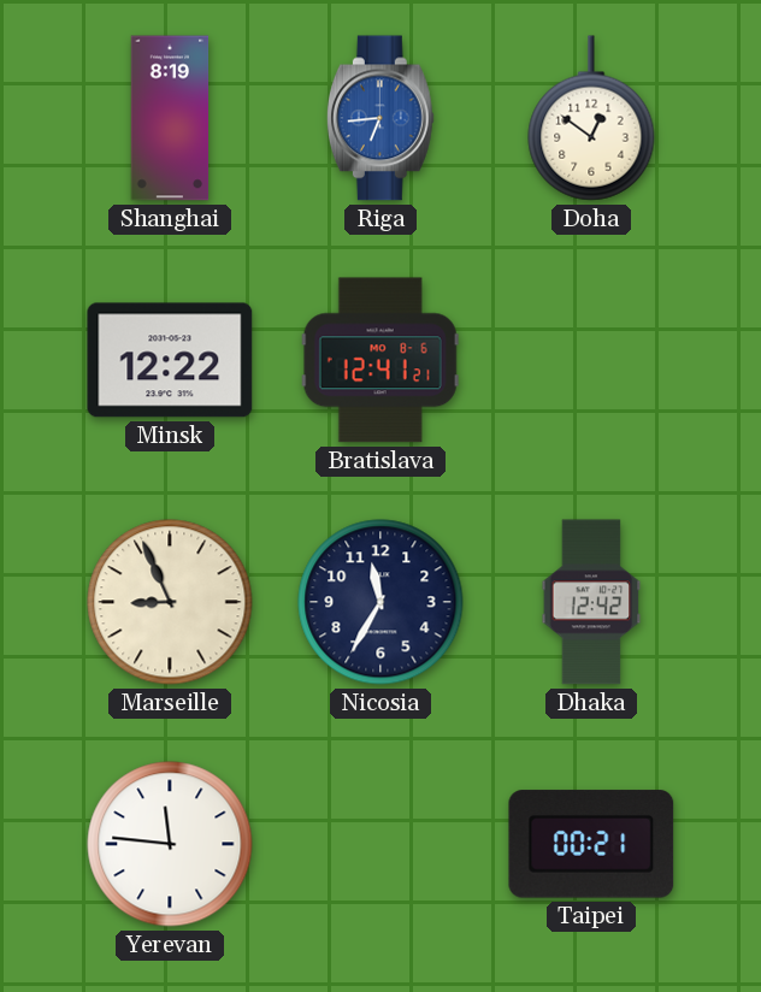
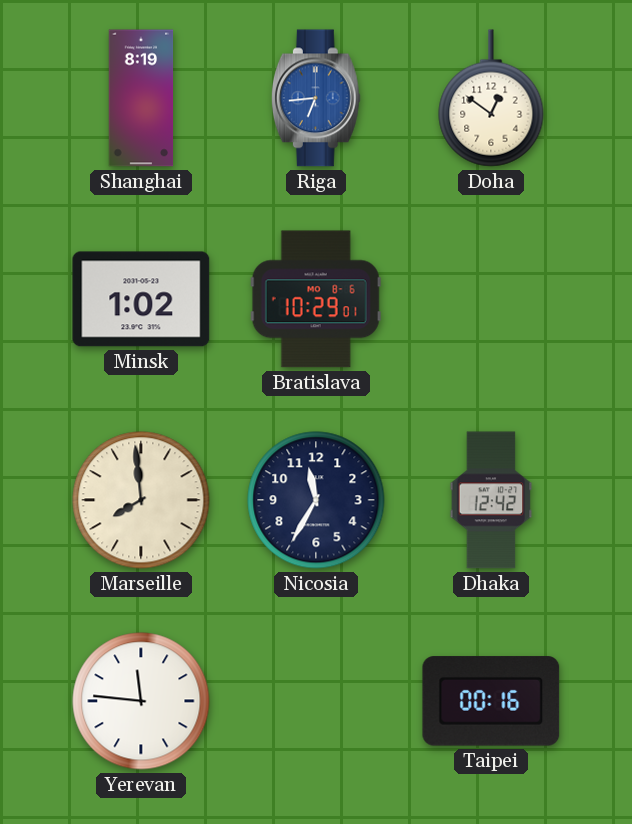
Minsk: 12:22 -> 1:02 (141, 299)
Bratislava: 12:41 -> 10:29 (316, 299)
Marseille: 8:56 -> 7:59 (141, 500)
Taipei: 00:21 -> 00:16 (491, 701)
